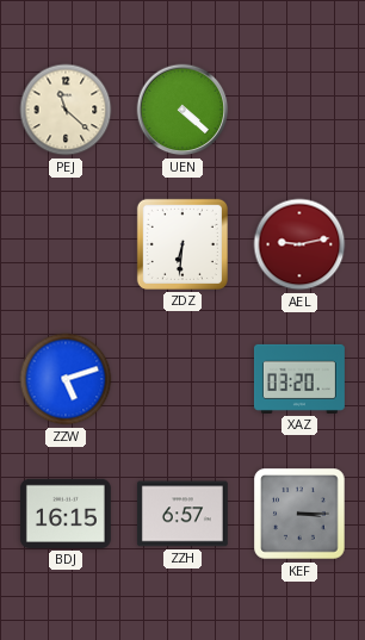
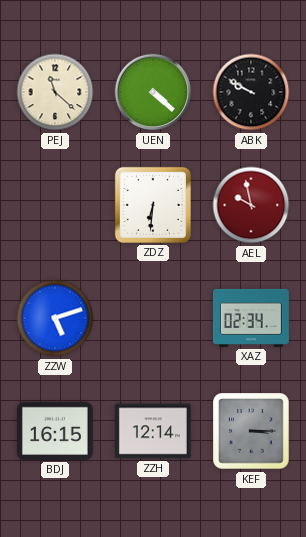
ABK: none -> 9:50 (251, 92)
AEL: 9:13 -> 9:58 (251, 205)
XAZ: 03:20 -> 02:34 (251, 318)
ZZH: 6:57 -> 12:14 (153, 431)
